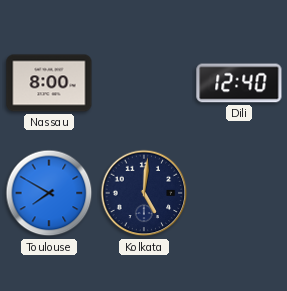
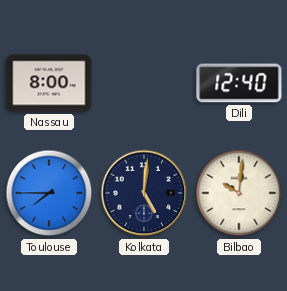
Toulouse: 7:50 -> 7:45 (49, 193)
Bilbao: none -> 10:01 (239, 193)
